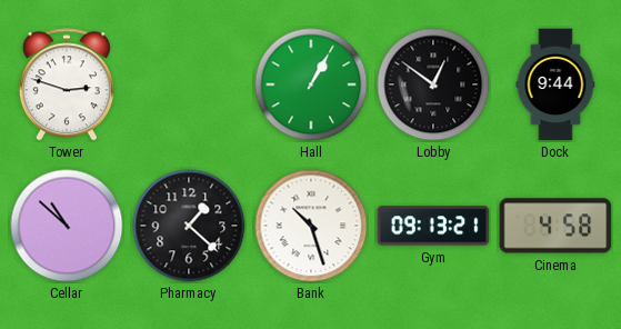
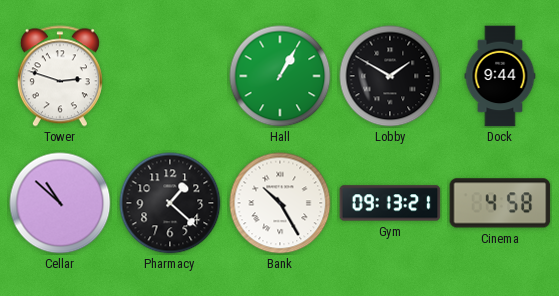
Lobby: 12:51 -> 1:50 (390, 76)
Bank: 10:27 -> 10:25 (280, 203)
